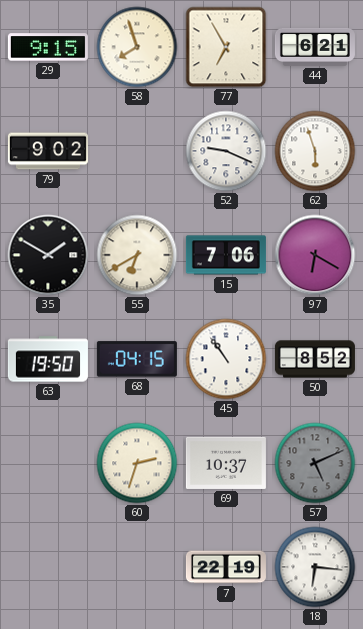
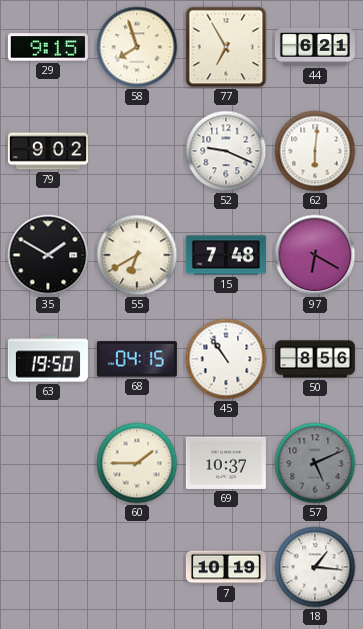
62: 5:57 -> 6:01 (315, 151)
15: 7:06 -> 7:48 (226, 255)
50: 8:52 -> 8:56 (315, 359)
60: 2:33 -> 1:45 (137, 463)
7: 22:19 -> 10:19 (226, 567)
18: 6:16 -> 1:16 (315, 567)
